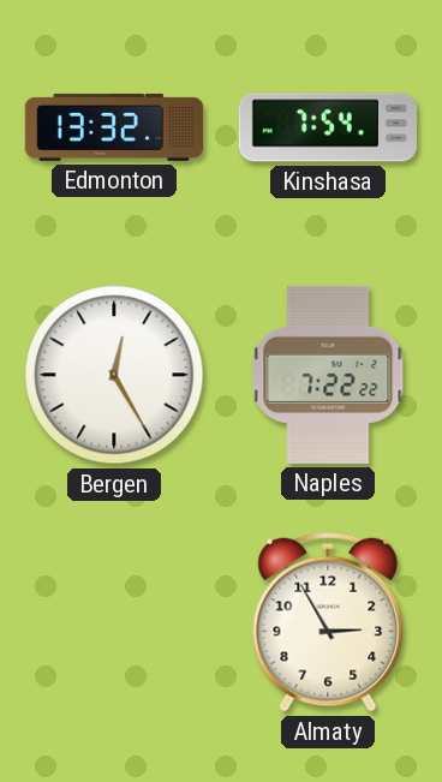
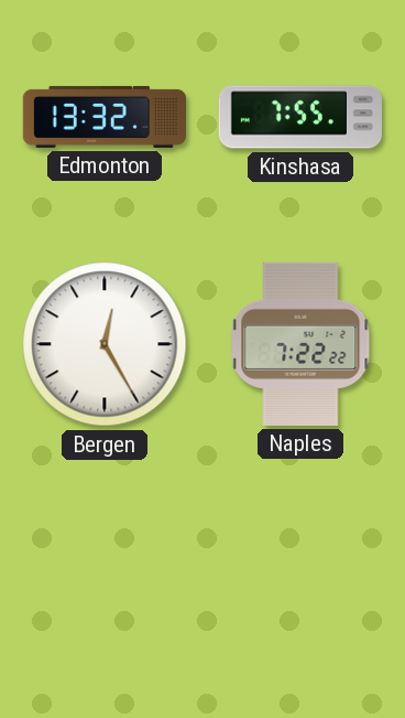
Kinshasa: 7:54 -> 7:55 (300, 117)
Almaty: 2:55 -> none (328, 622)
